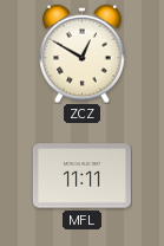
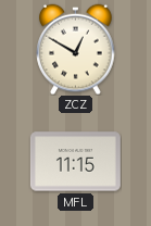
MFL: 11:11 -> 11:15 (75, 162)
